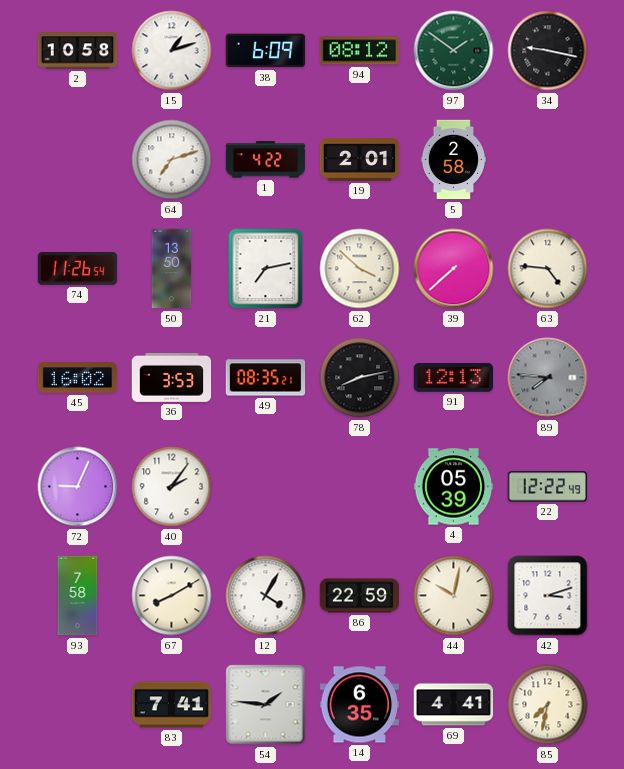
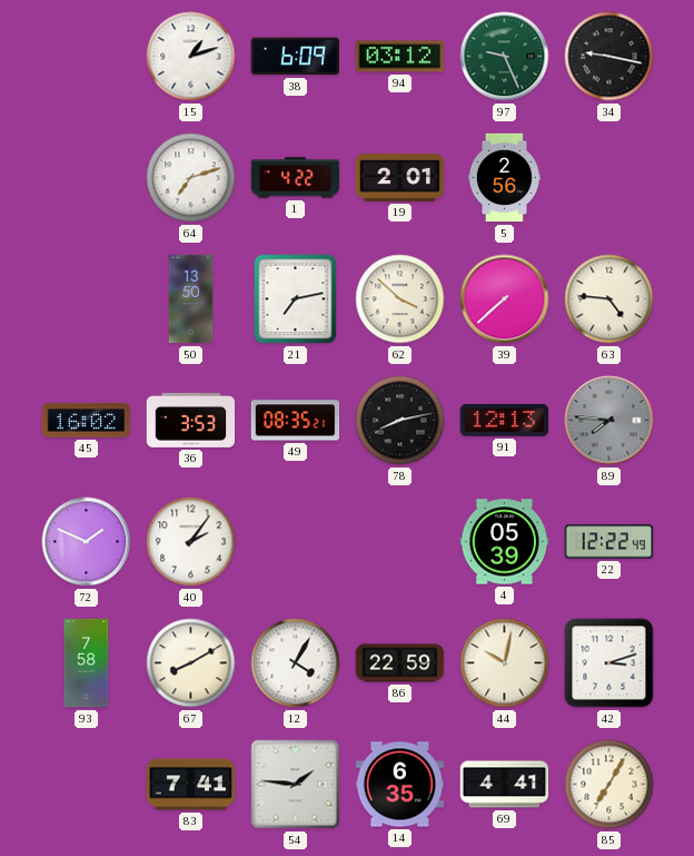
2: 10:58 -> none (78, 51)
94: 08:12 -> 03:12 (400, 57)
97: 1:51 -> 9:26 (505, 57)
5: 2:58 -> 2:56 (504, 178)
74: 11:26 -> none (78, 269)
72: 9:04 -> 1:49 (87, 542)
85: 7:32 -> 7:05 (609, 785)
